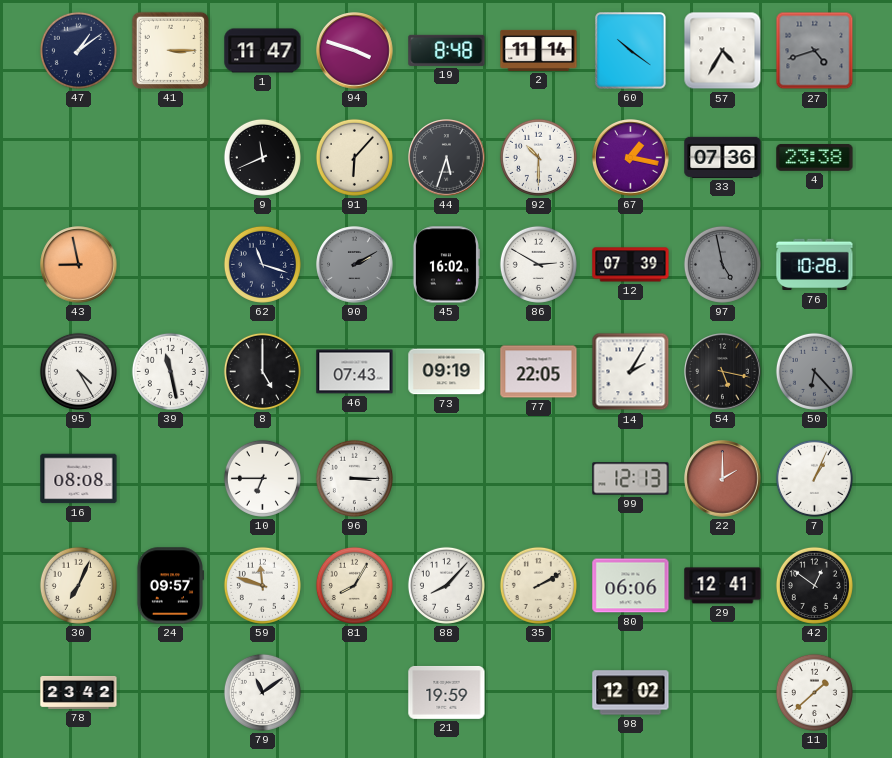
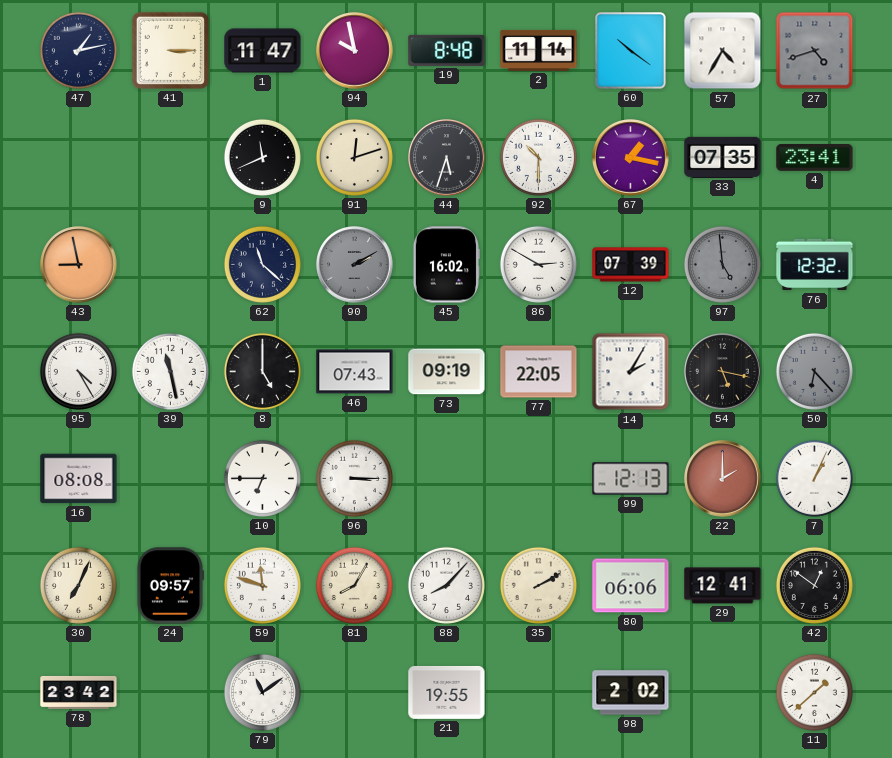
47: 1:09 -> 1:13 (78, 50)
94: 3:48 -> 9:58 (355, 51)
91: 6:07 -> 12:12 (354, 157)
33: 07:36 -> 07:35 (723, 157)
4: 23:38 -> 23:41 (815, 158)
62: 11:18 -> 11:22 (262, 264)
97: 4:58 -> 4:59 (722, 264)
76: 10:28 -> 12:32 (815, 265)
21: 19:59 -> 19:55 (447, 692)
98: 12:02 -> 2:02 (631, 693)
